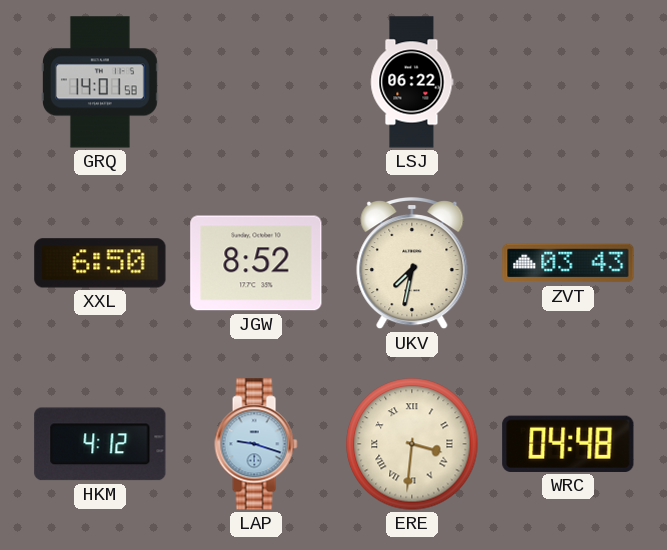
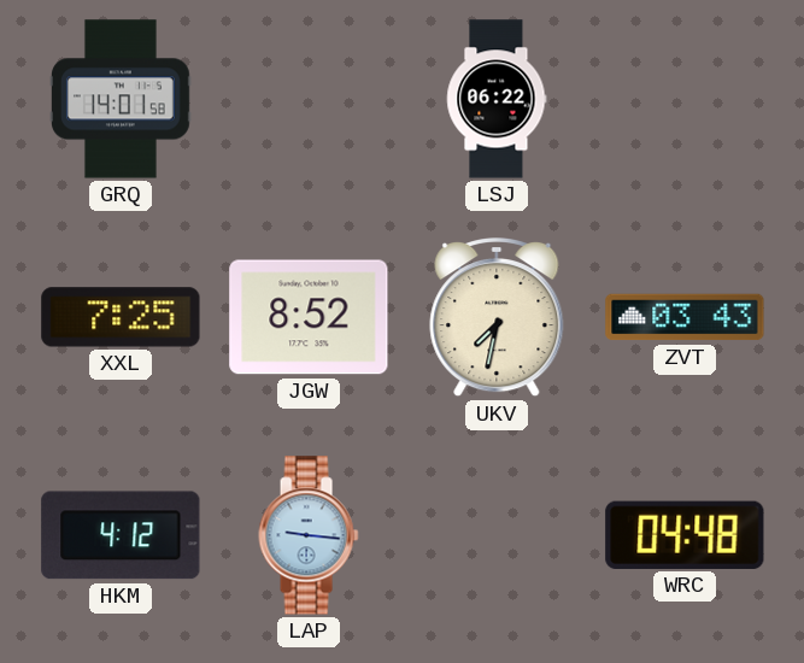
XXL: 6:50 -> 7:25 (121, 317)
LAP: 9:18 -> 9:16 (309, 535)
ERE: 3:31 -> none (412, 444)
